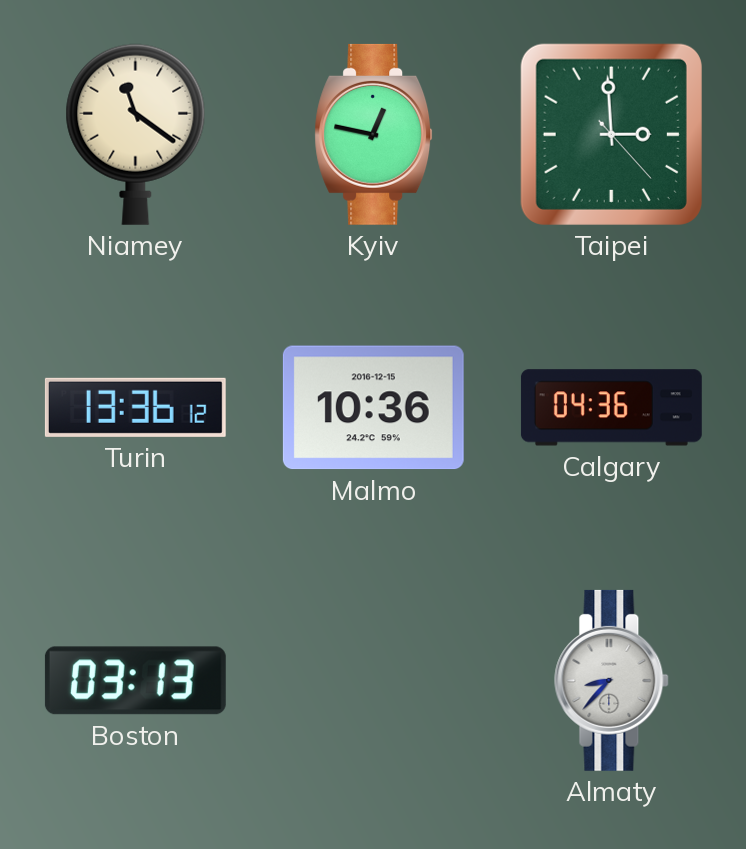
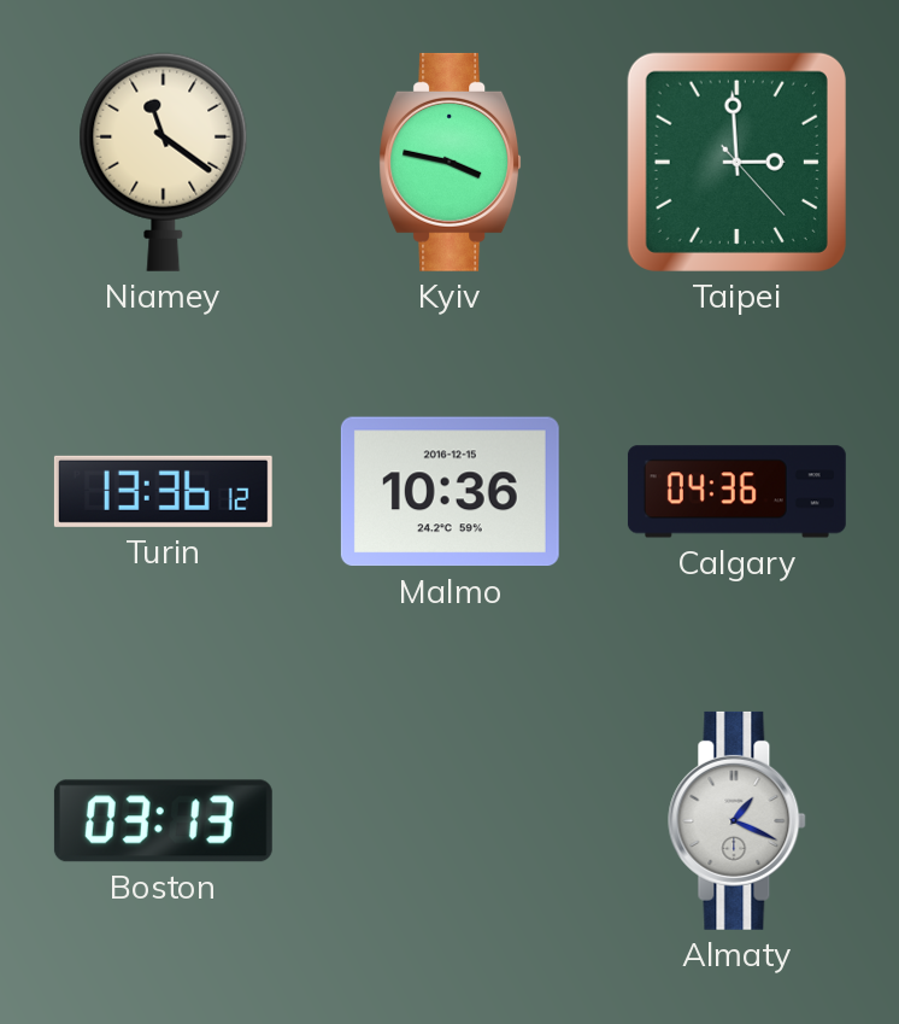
Kyiv: 12:47 -> 3:47 (451, 162)
Almaty: 8:37 -> 1:19 (738, 820)
